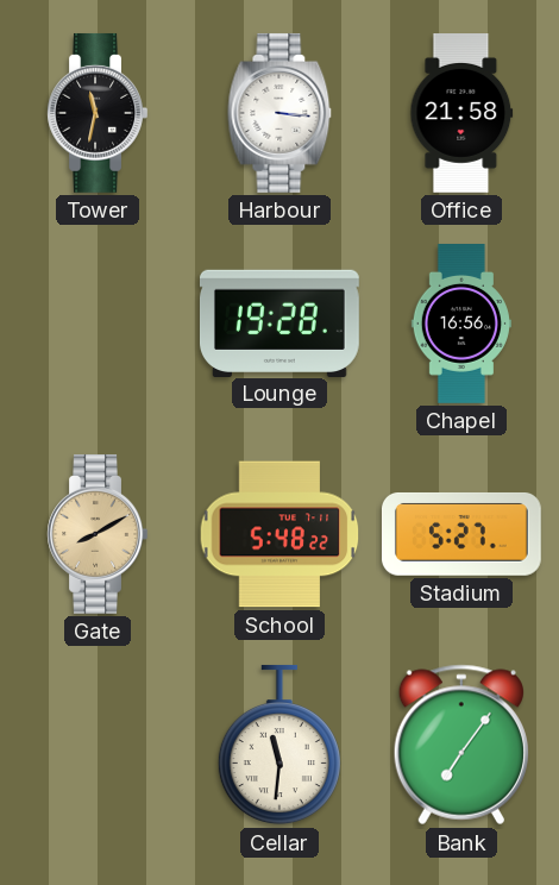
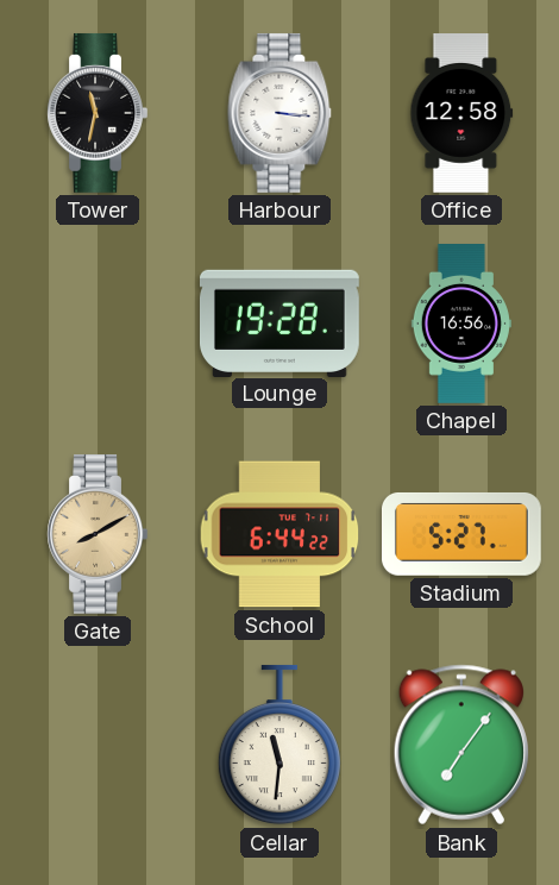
Office: 21:58 -> 12:58 (461, 114)
School: 5:48 -> 6:44 (279, 534)
